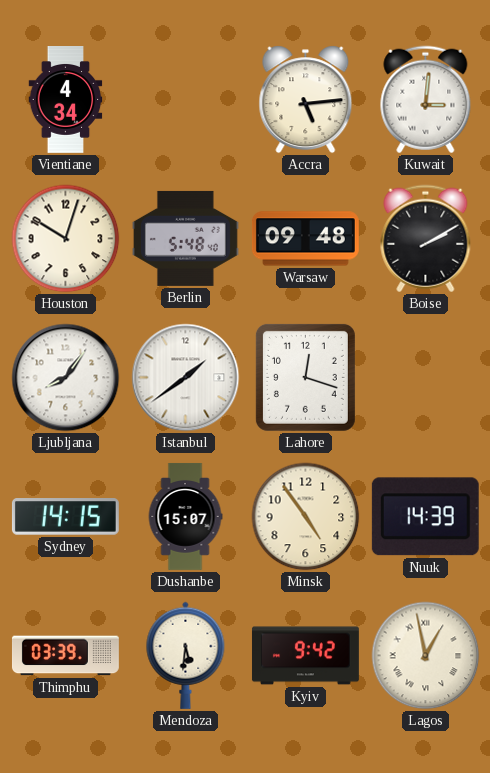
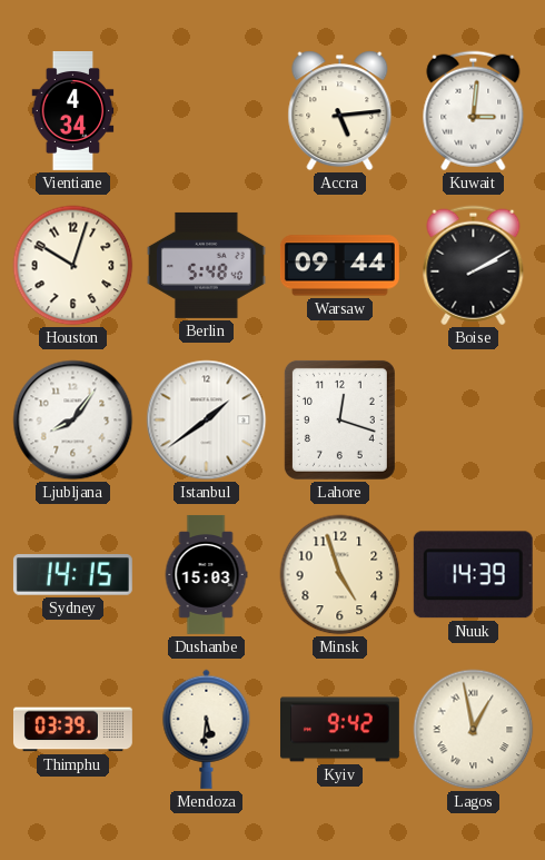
Warsaw: 09:48 -> 09:44 (339, 266)
Dushanbe: 15:07 -> 15:03 (206, 575)
Minsk: 4:54 -> 4:57 (340, 575)
